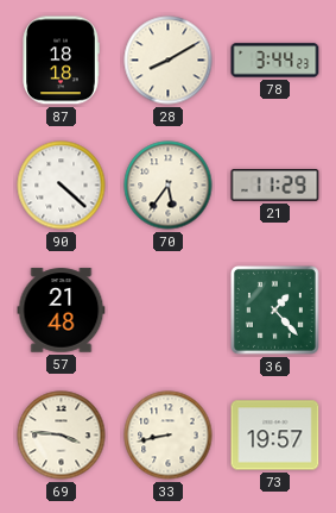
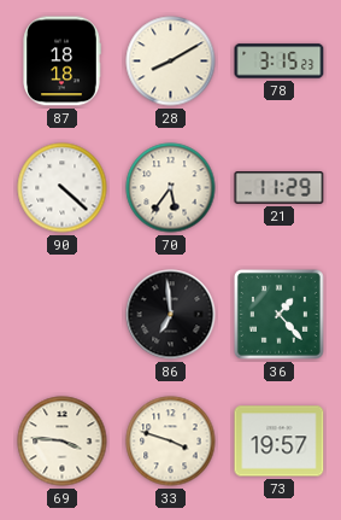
78: 3:44 -> 3:15 (280, 62)
57: 21:48 -> none (62, 311)
86: none -> 6:59 (171, 315)
33: 8:43 -> 3:48 (171, 442)
